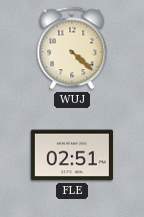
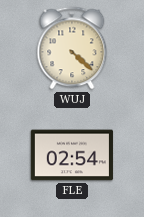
FLE: 02:51 -> 02:54 (72, 155)
